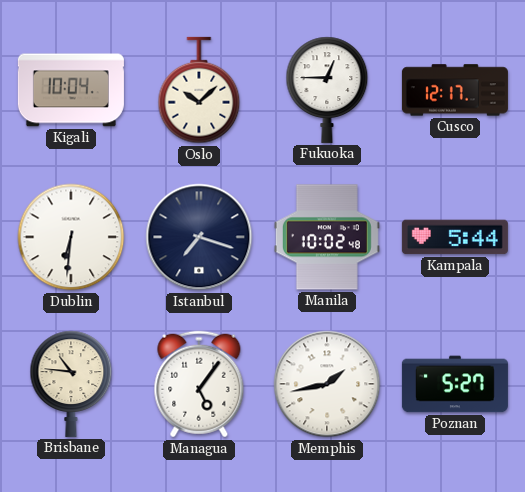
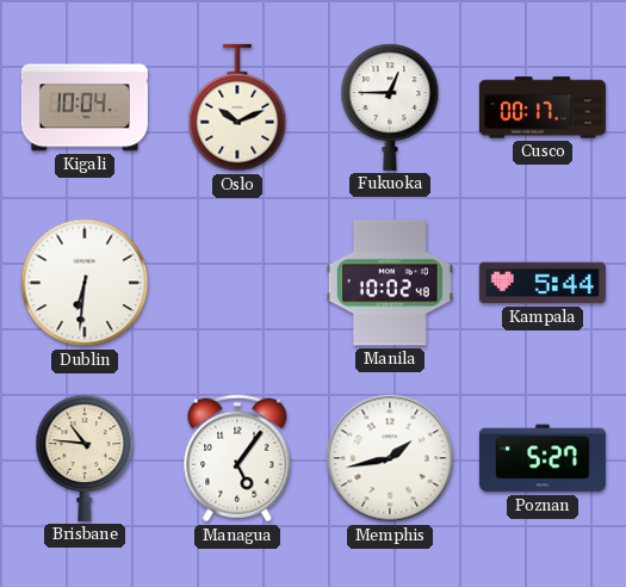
Oslo: 10:08 -> 10:11 (237, 107)
Cusco: 12:17 -> 00:17 (543, 107)
Istanbul: 7:18 -> none (199, 237)
